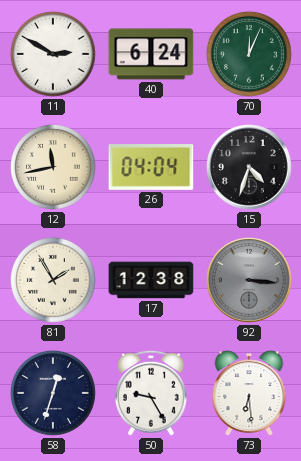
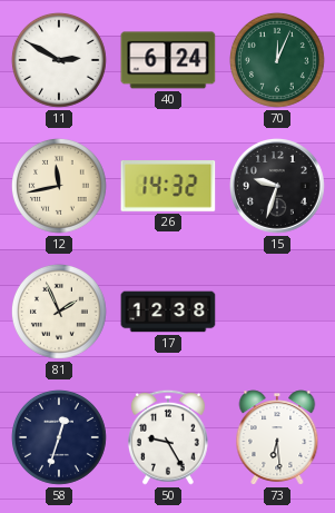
26: 04:04 -> 14:32 (168, 187)
15: 4:33 -> 9:33 (278, 187)
81: 1:55 -> 1:56 (59, 312)
92: 3:16 -> none (250, 281)
